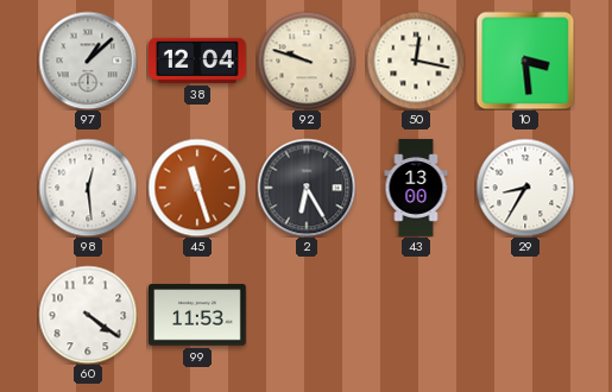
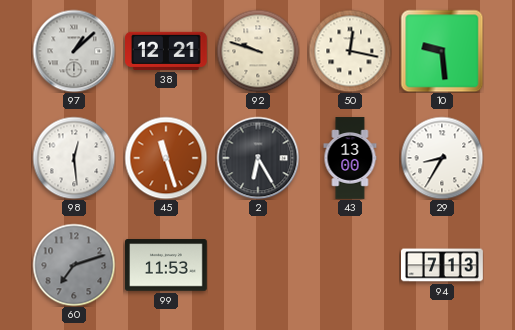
38: 12:04 -> 12:21 (167, 51)
10: 3:29 -> 9:29 (442, 51)
60: 4:21 -> 7:12 (74, 265)
60 dial: white -> grey (74, 265)
94: none -> 7:13 (443, 265)
